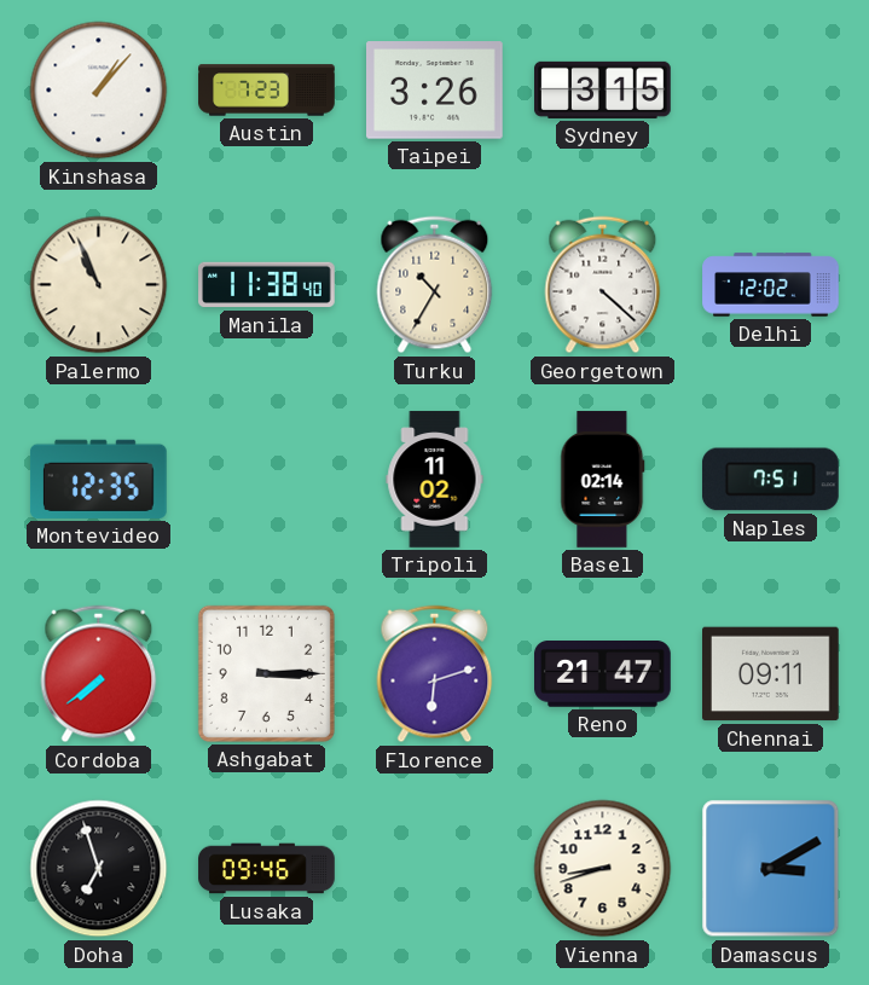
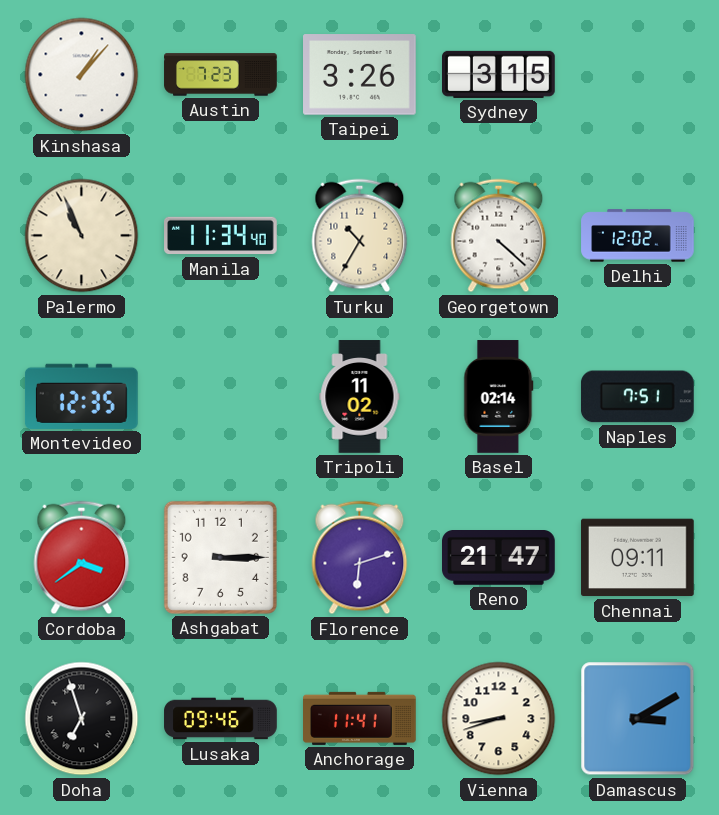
Manila: 11:38 -> 11:34 (221, 236)
Cordoba: 7:39 -> 3:39 (82, 558)
Anchorage: none -> 11:41 (360, 718)
